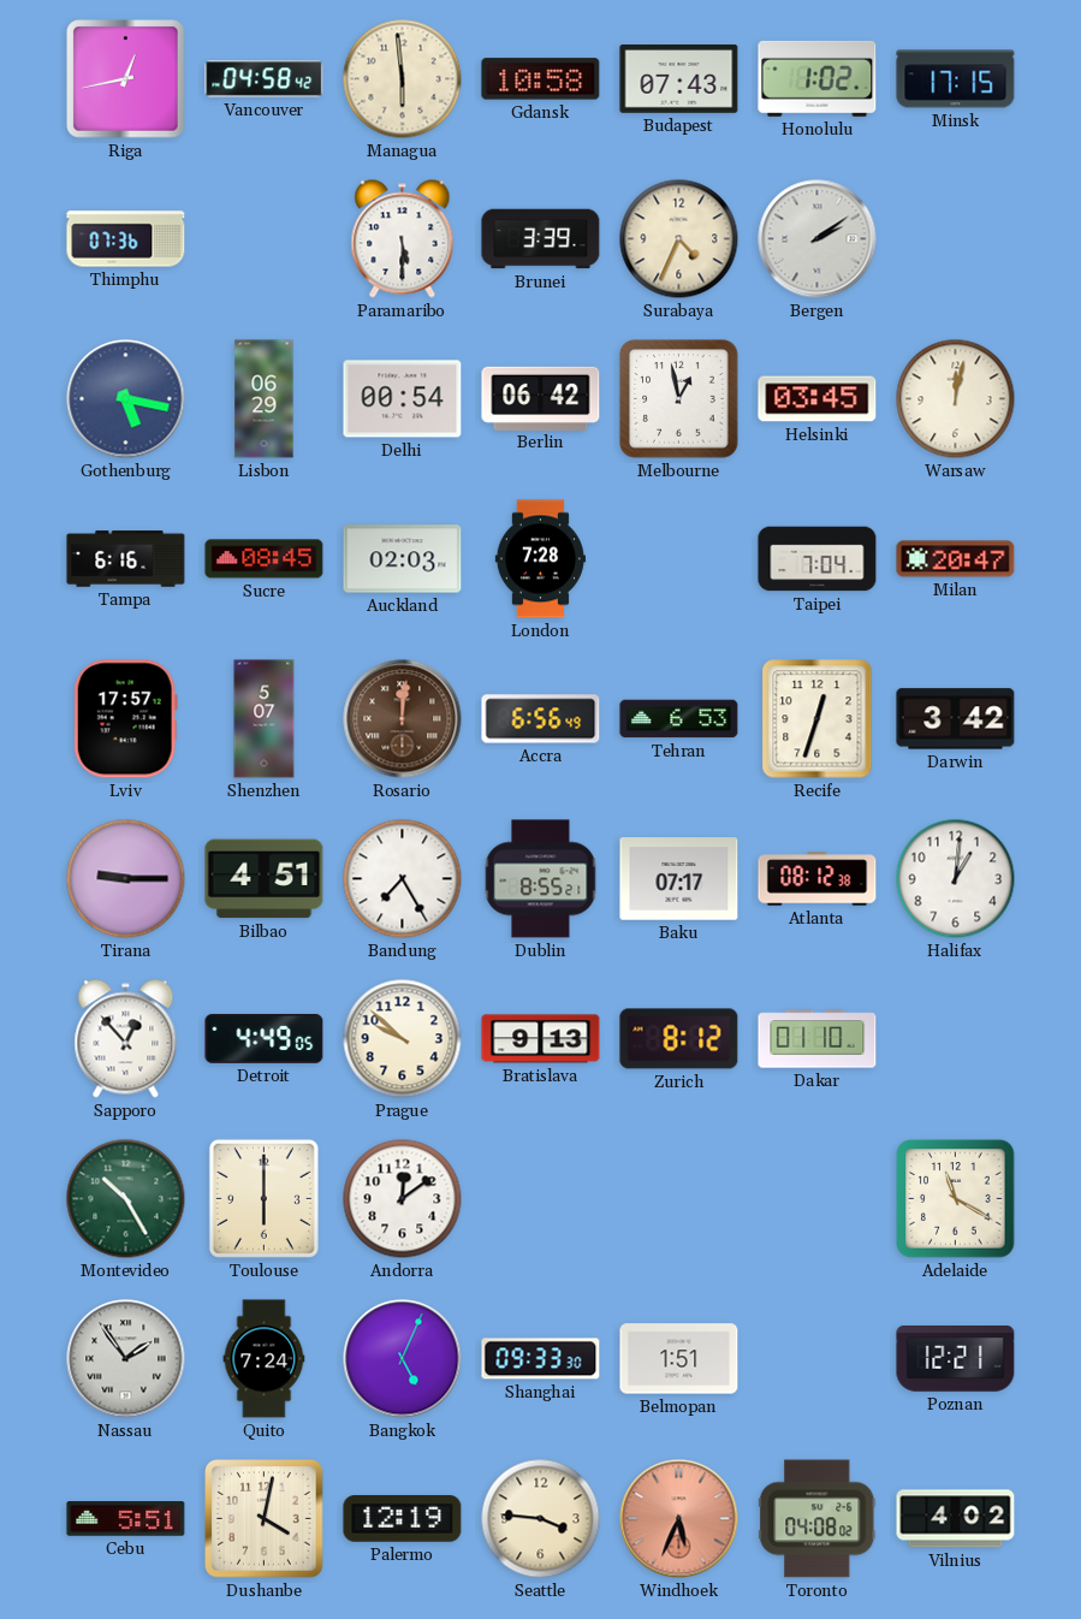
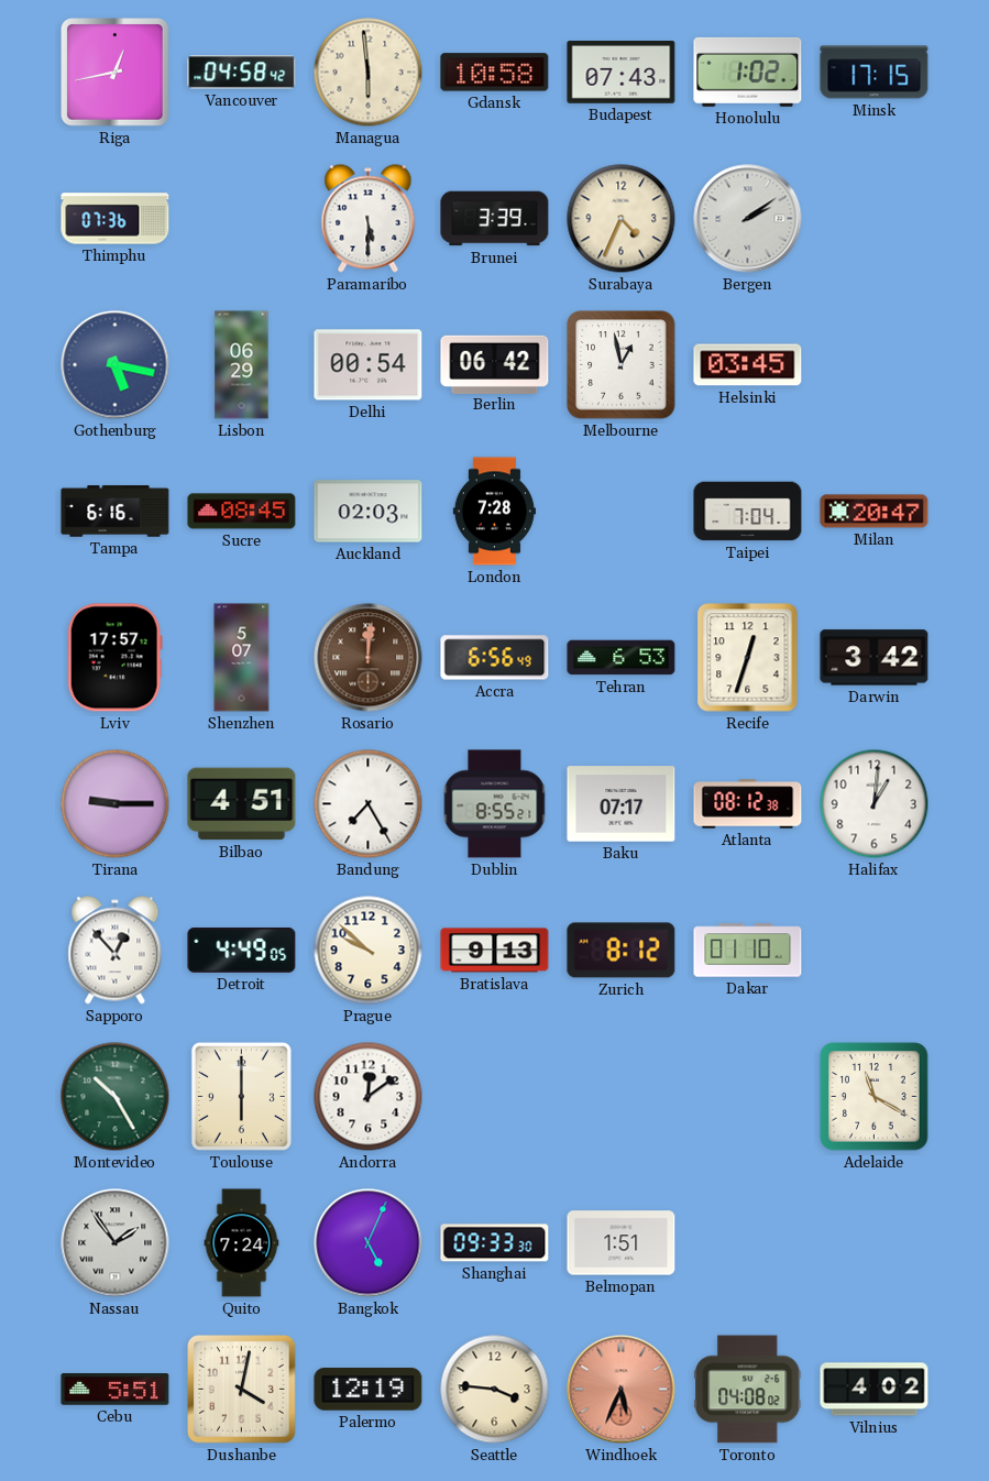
Warsaw: 12:02 -> none (956, 399)
Poznan: 12:21 -> none (956, 1359)
